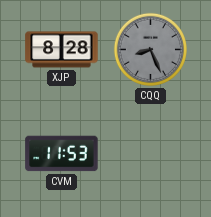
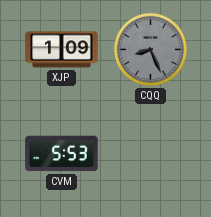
XJP: 8:28 -> 1:09 (62, 50)
CVM: 11:53 -> 5:53 (62, 154)
